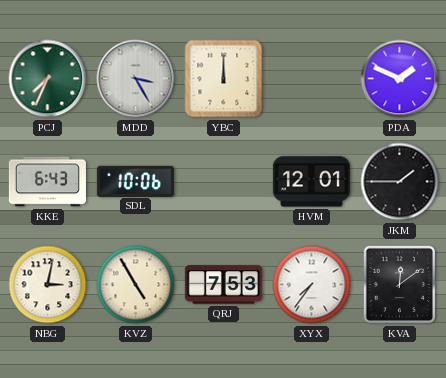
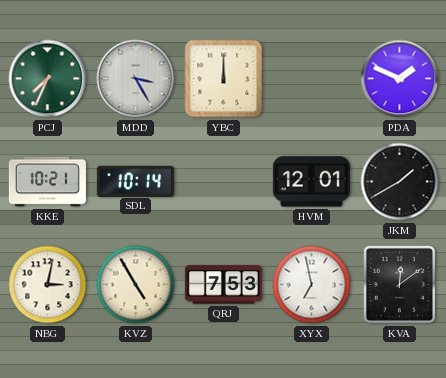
KKE: 6:43 -> 10:21 (47, 182)
SDL: 10:06 -> 10:14 (135, 181)
JKM: 1:45 -> 1:40 (400, 182)
XYX: 7:36 -> 6:58 (312, 285)
